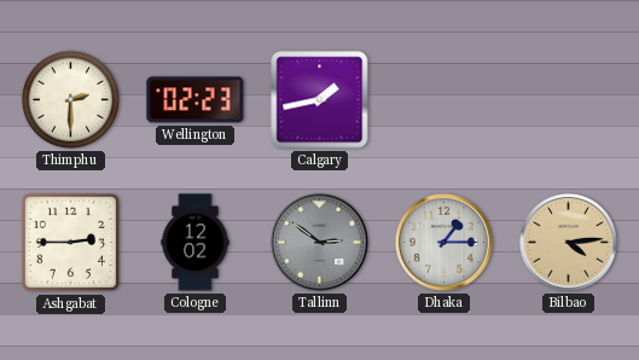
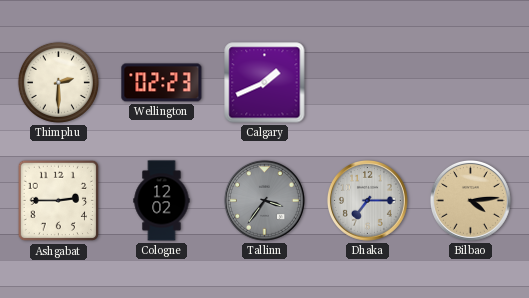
Calgary: 1:43 -> 1:41 (265, 83)
Tallinn: 2:51 -> 3:36 (264, 200)
Dhaka: 1:15 -> 7:15 (367, 200)
